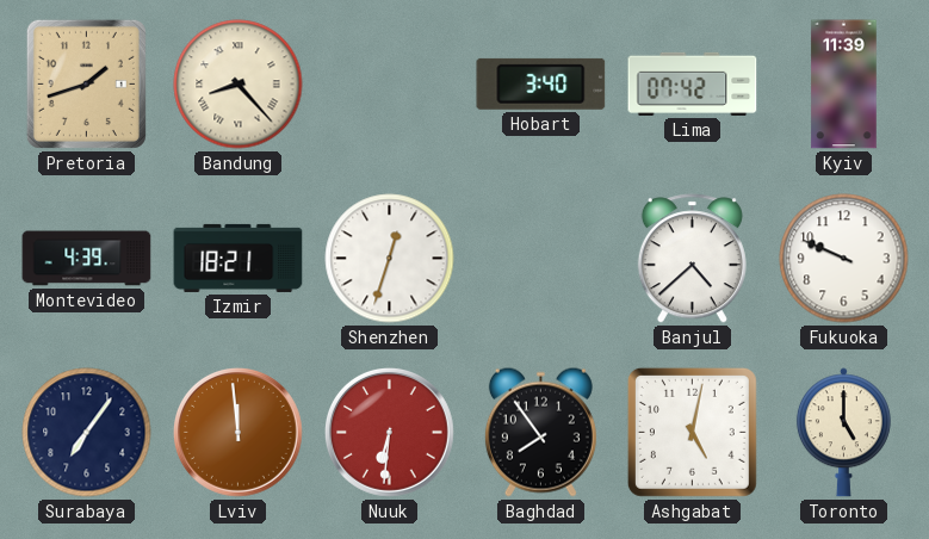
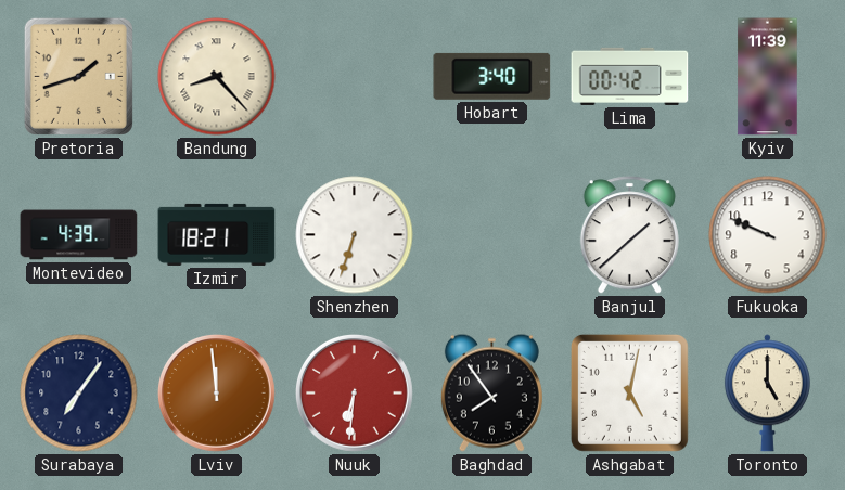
Lima: 07:42 -> 00:42 (630, 76)
Shenzhen: 12:33 -> 6:33 (355, 235)
Banjul: 4:38 -> 1:38 (629, 235)
